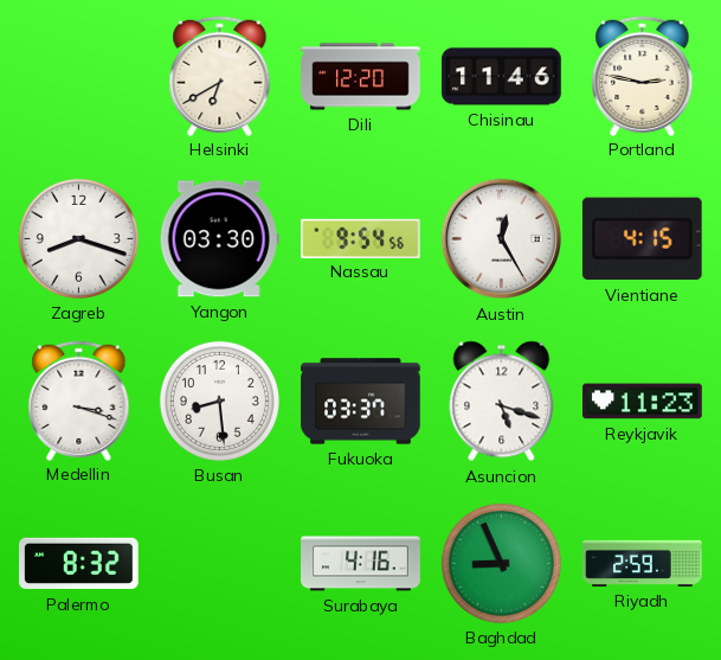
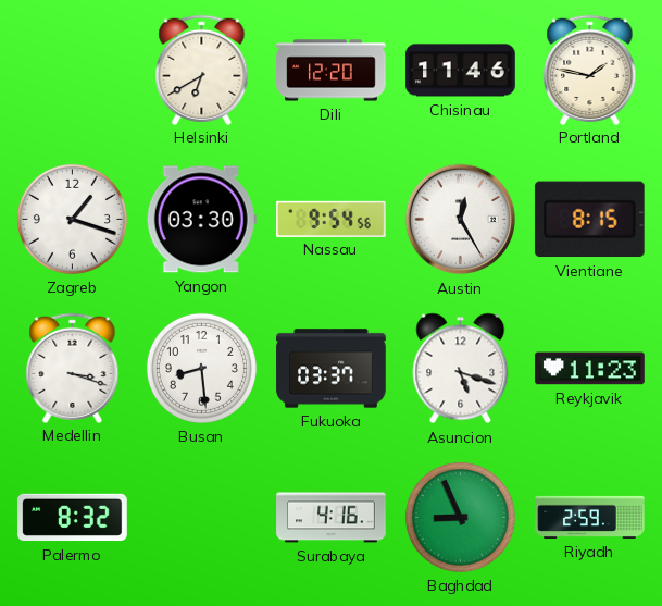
Portland: 2:47 -> 1:47 (590, 70)
Zagreb: 8:18 -> 1:18 (72, 219)
Vientiane: 4:15 -> 8:15 (589, 220)
